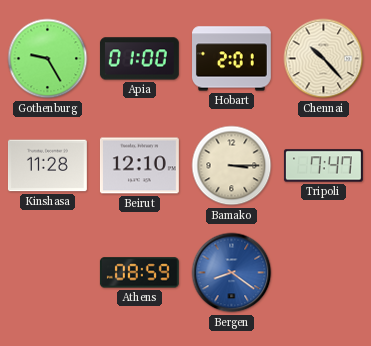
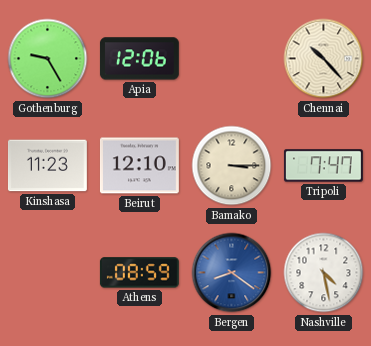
Apia: 01:00 -> 12:06 (139, 59)
Hobart: 2:01 -> none (232, 59)
Kinshasa: 11:28 -> 11:23 (47, 166)
Nashville: none -> 4:28 (324, 273)
